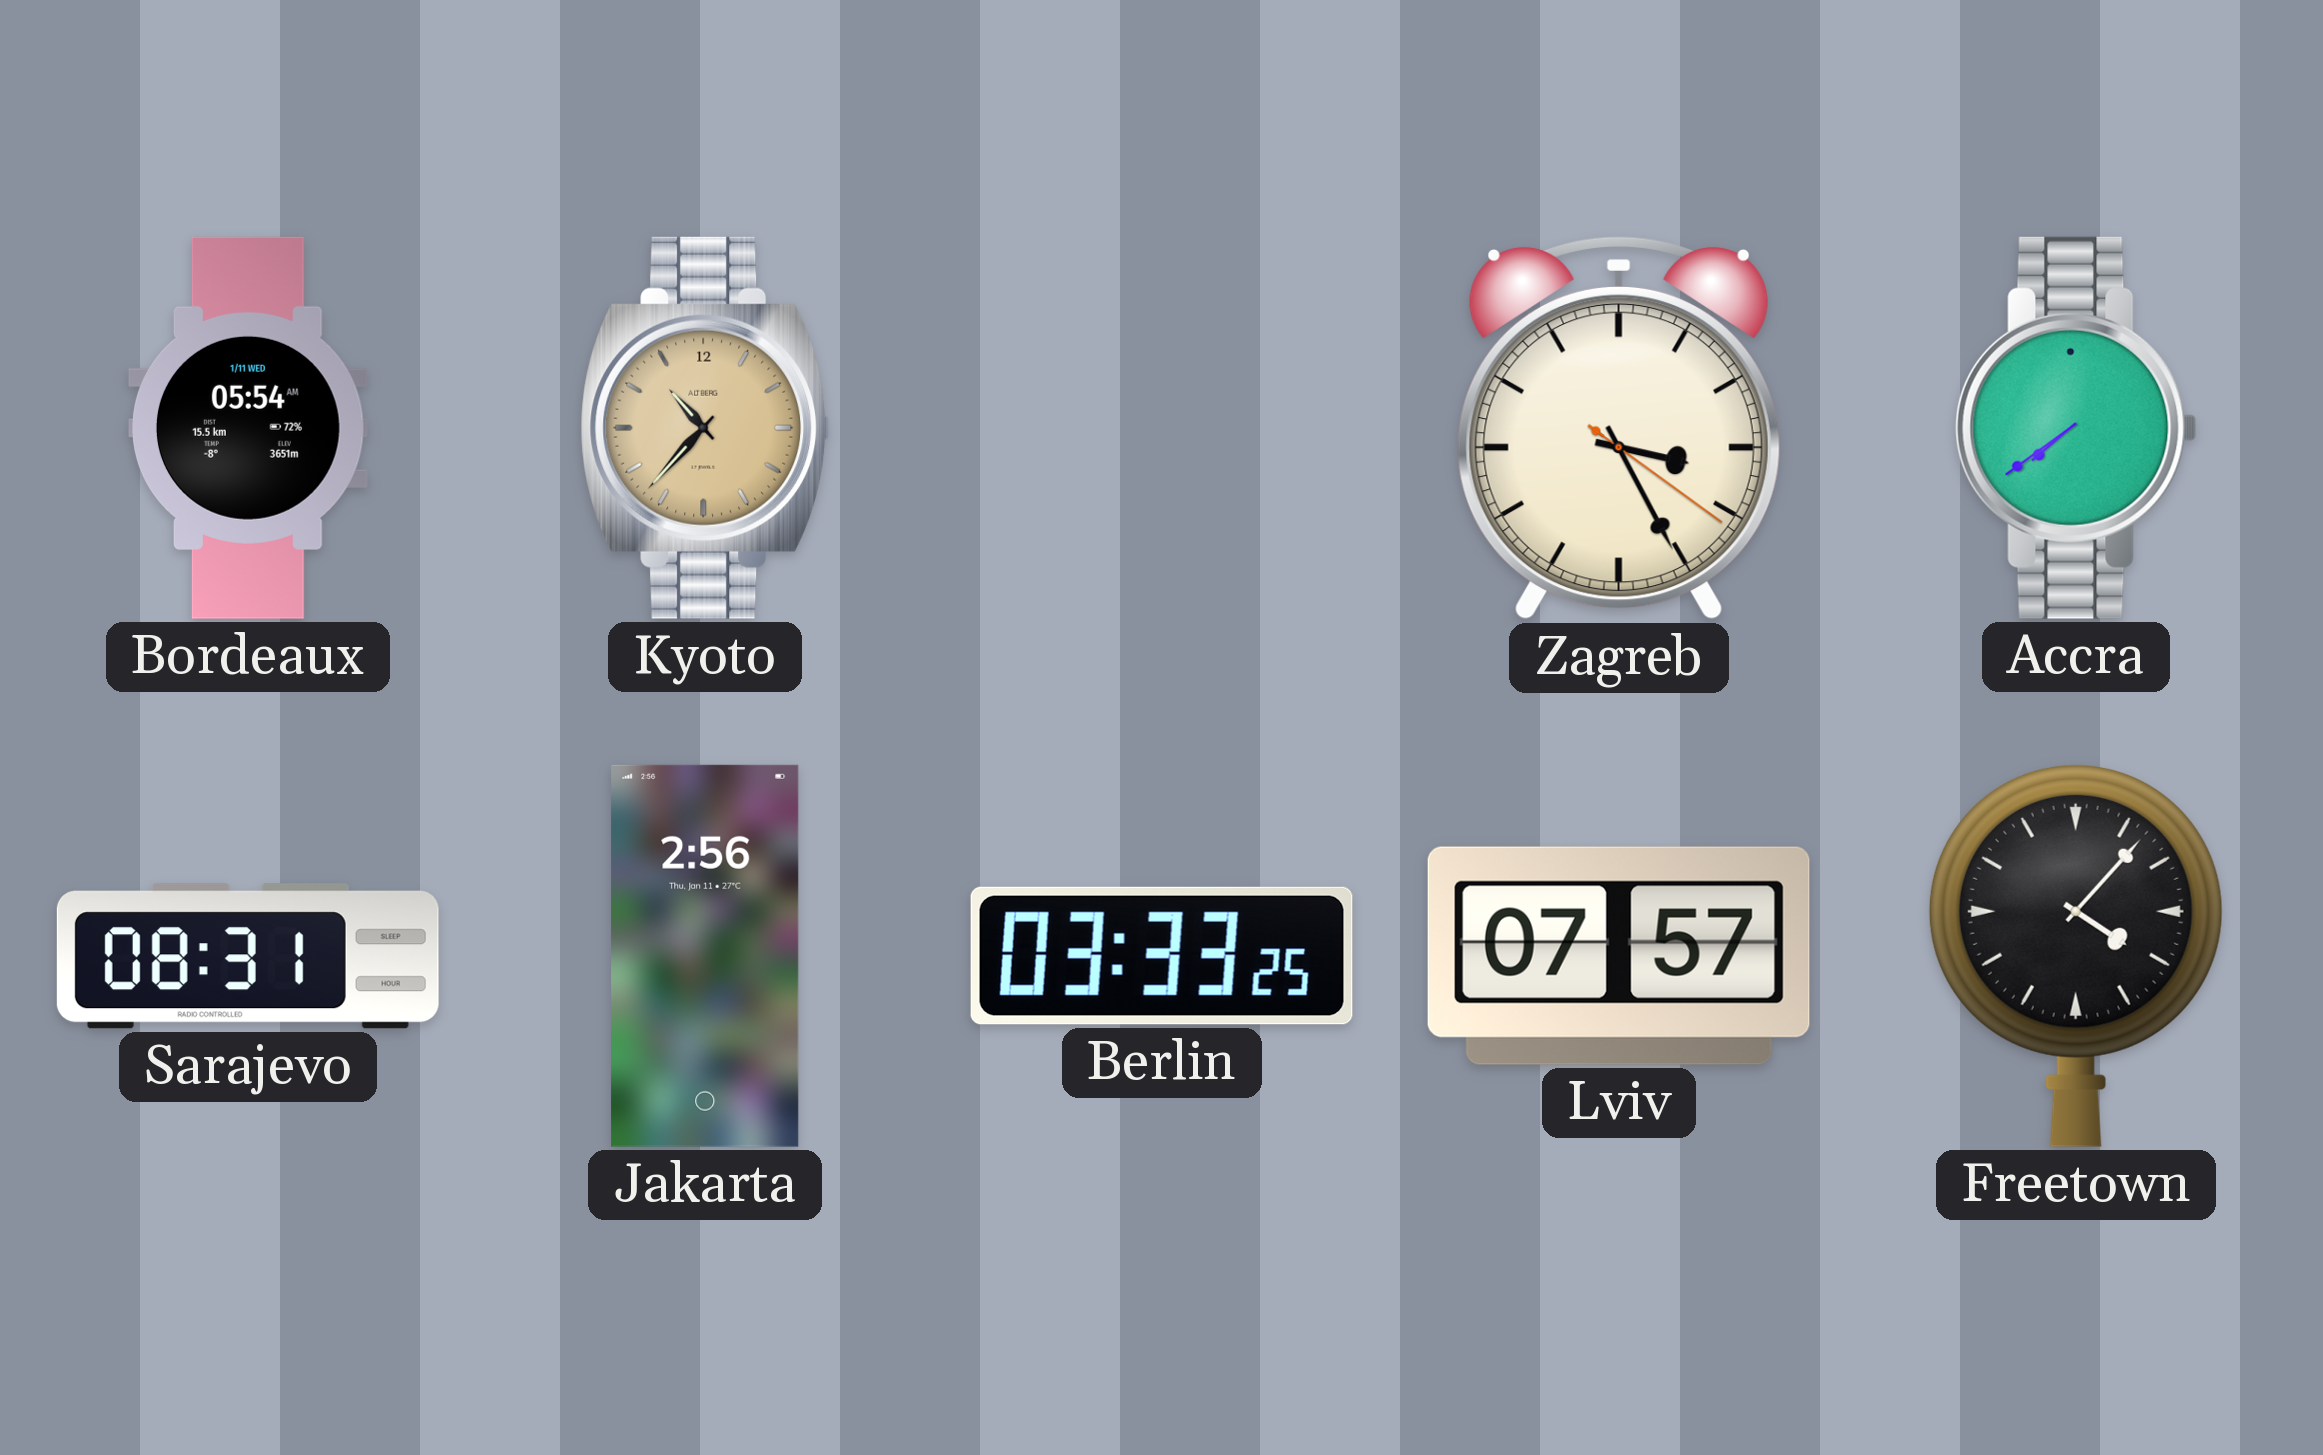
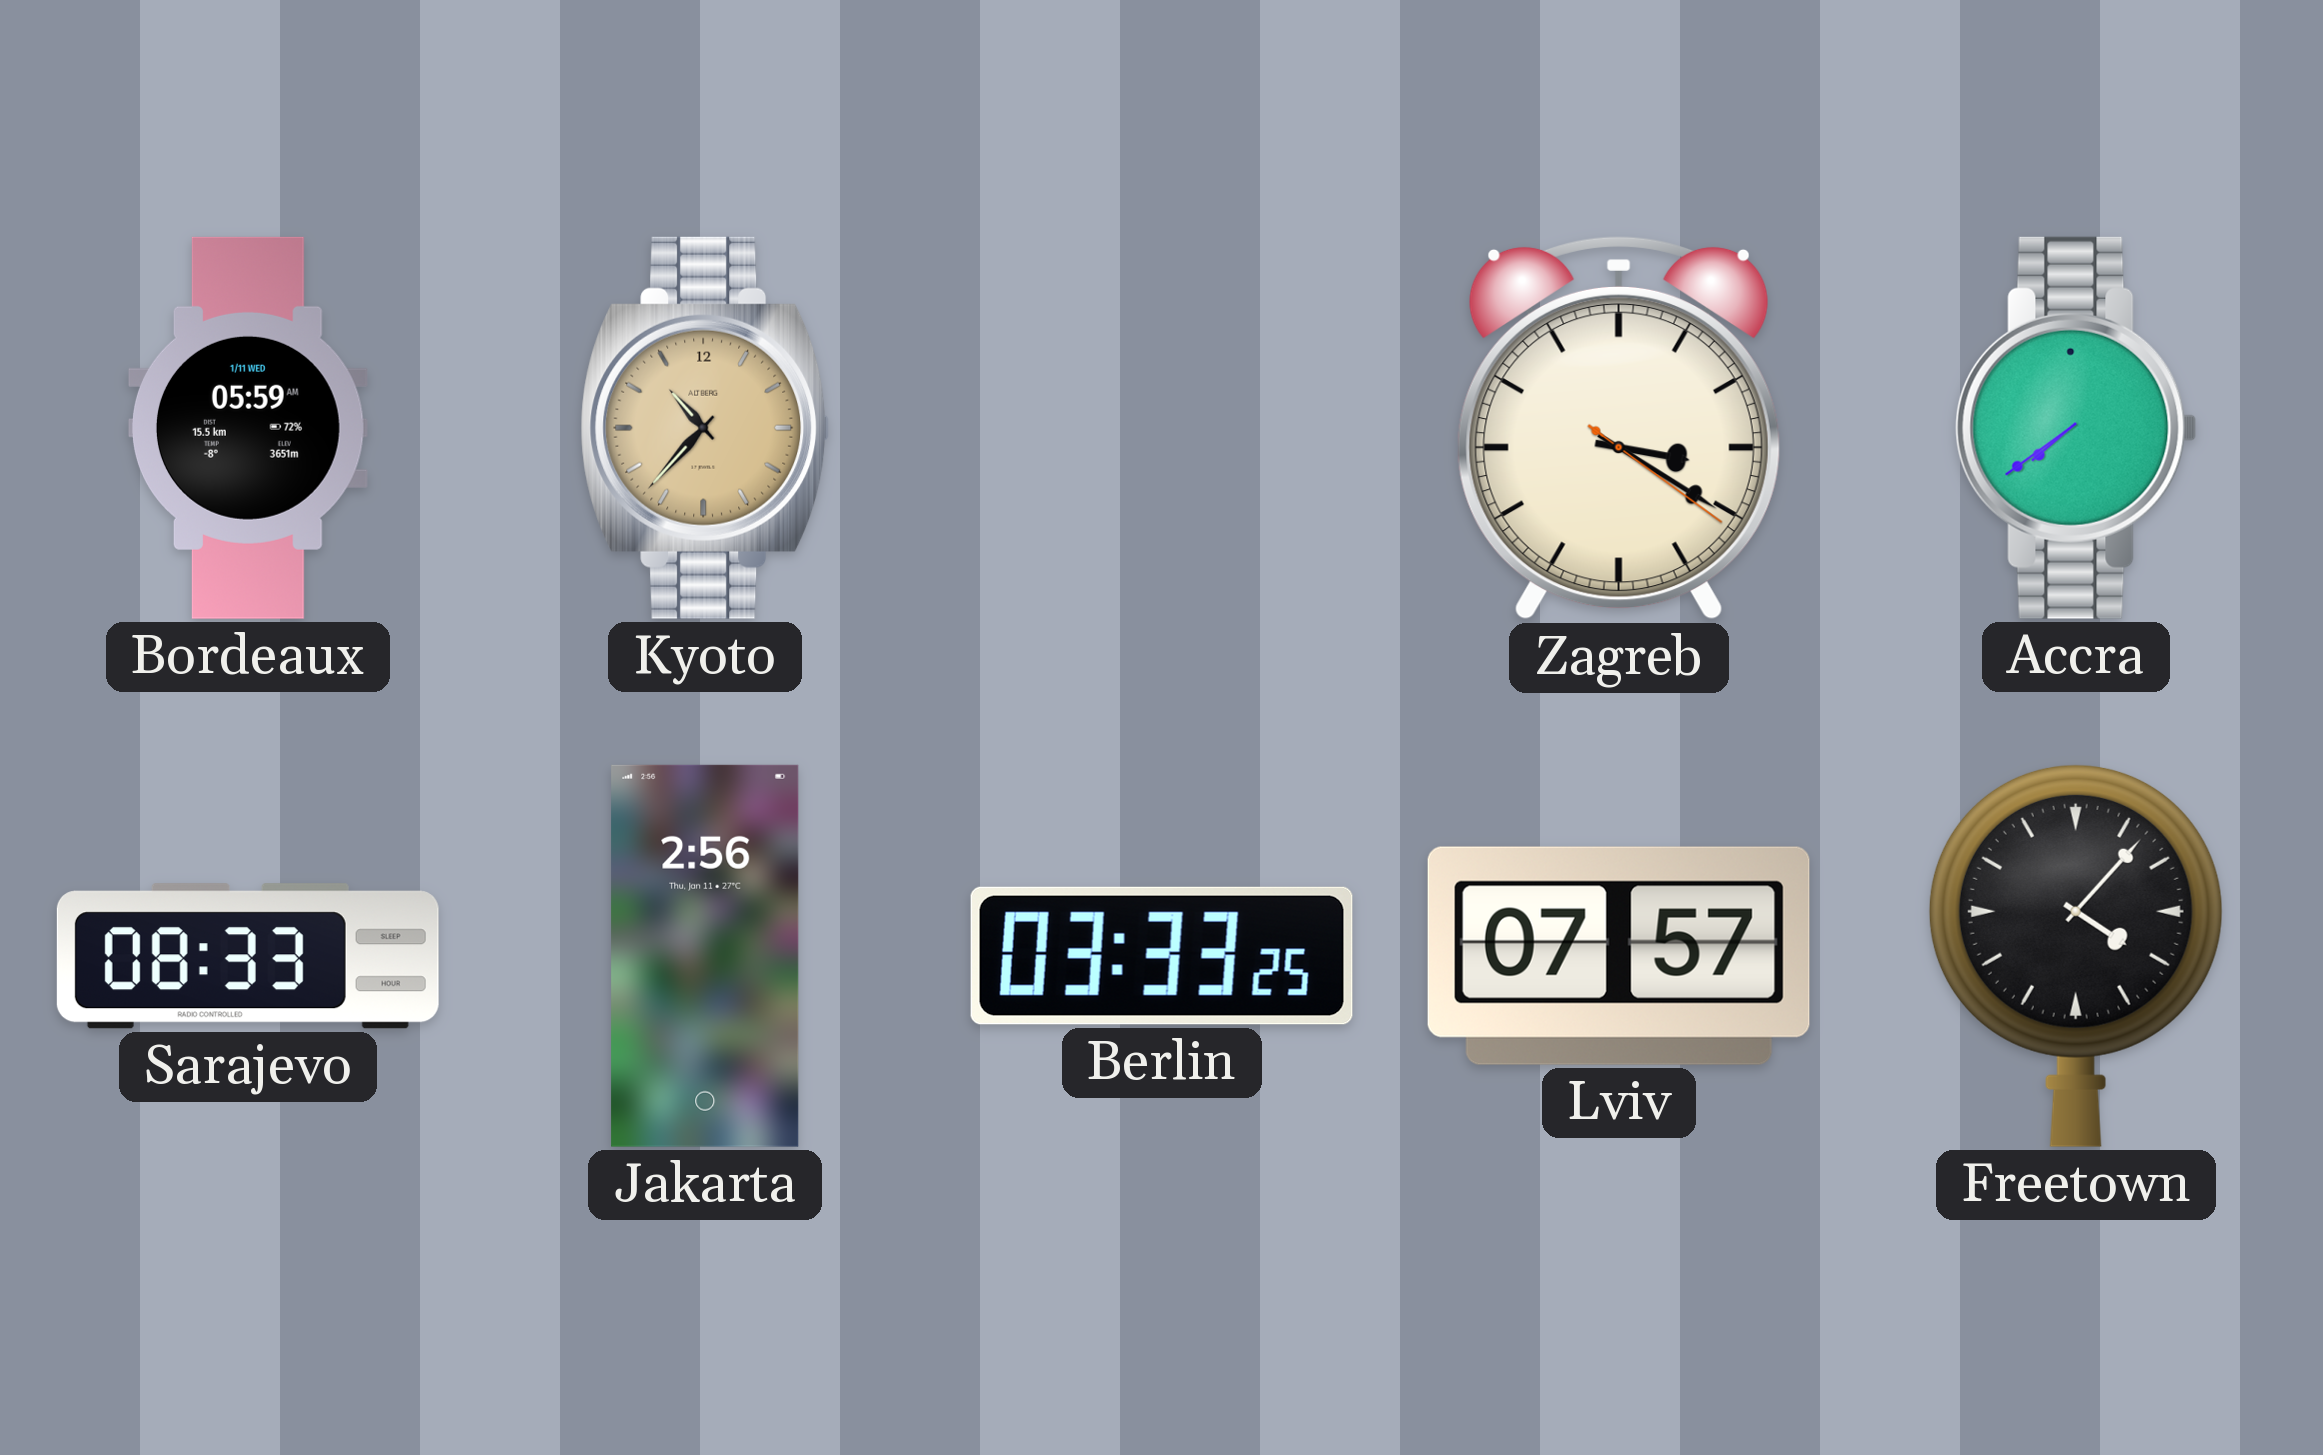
Bordeaux: 05:54 -> 05:59 (248, 428)
Zagreb: 3:25 -> 3:20 (1619, 428)
Sarajevo: 08:31 -> 08:33 (248, 956)
